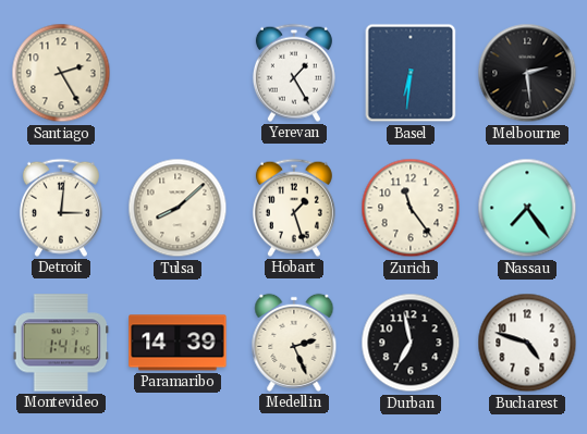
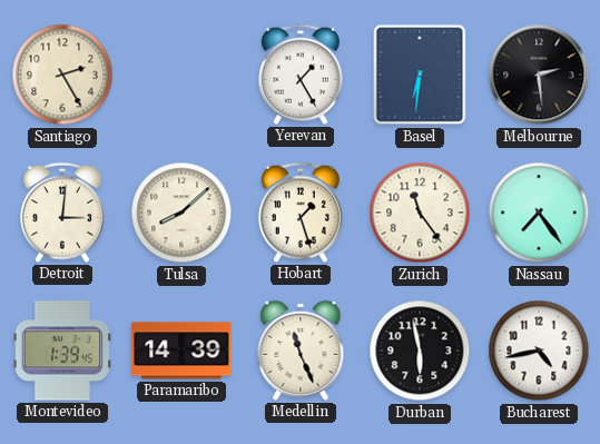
Montevideo: 1:41 -> 1:39 (62, 351)
Medellin: 2:26 -> 11:26 (301, 351)
Durban: 6:58 -> 5:58 (420, 351)
Bucharest: 4:48 -> 4:43 (539, 351)
